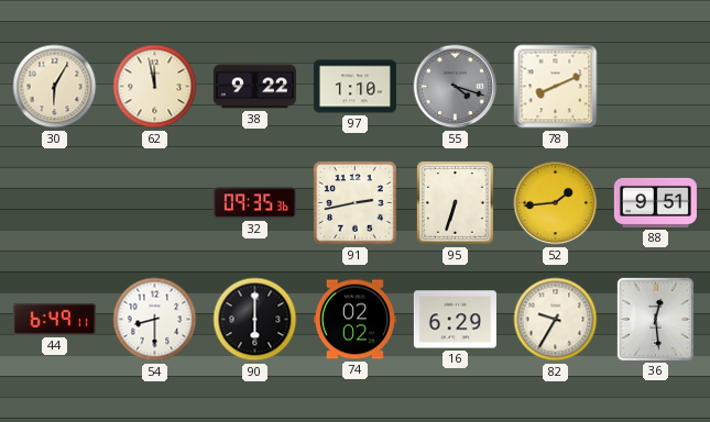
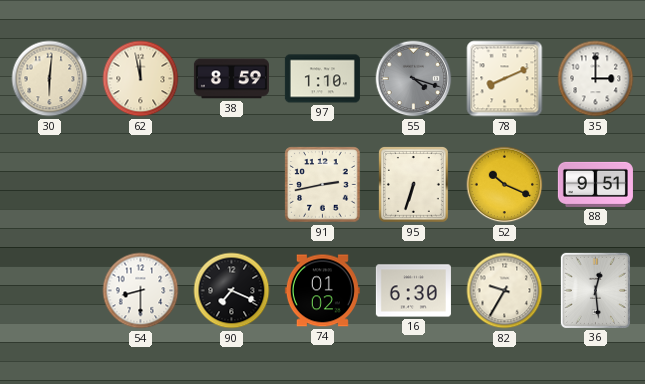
30: 6:05 -> 6:01 (50, 79)
38: 9:22 -> 8:59 (231, 79)
35: none -> 3:00 (596, 79)
32: 09:35 -> none (254, 203)
52: 1:44 -> 10:19 (505, 185)
44: 6:49 -> none (54, 320)
90: 6:00 -> 7:19 (232, 291)
74: 02:02 -> 01:02 (322, 291)
16: 6:29 -> 6:30 (413, 291)
